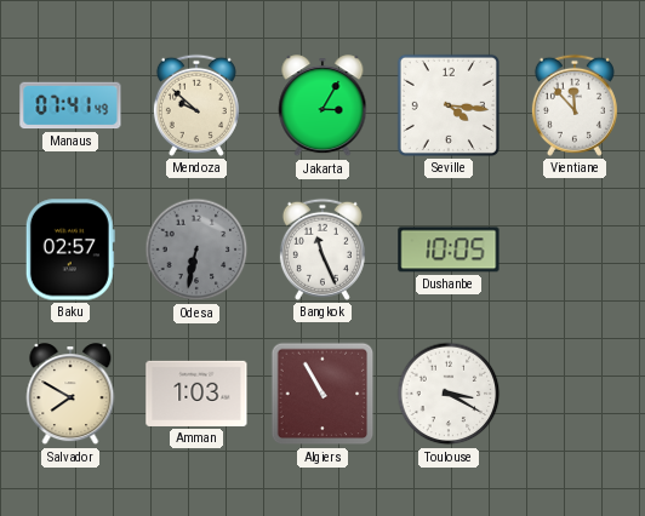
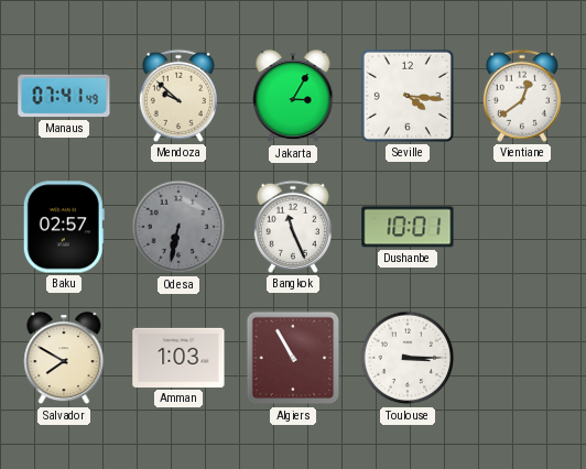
Vientiane: 11:53 -> 12:39 (522, 96)
Dushanbe: 10:05 -> 10:01 (408, 227)
Toulouse: 3:20 -> 3:15 (408, 358)
